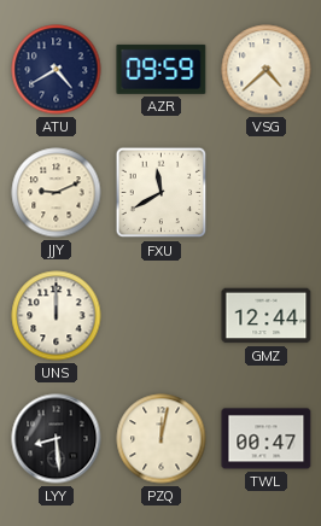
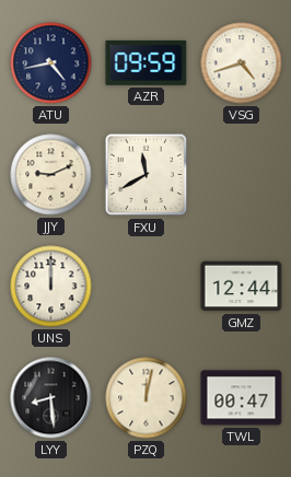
ATU: 4:40 -> 4:43 (51, 63)
VSG: 4:38 -> 4:42 (242, 63)
